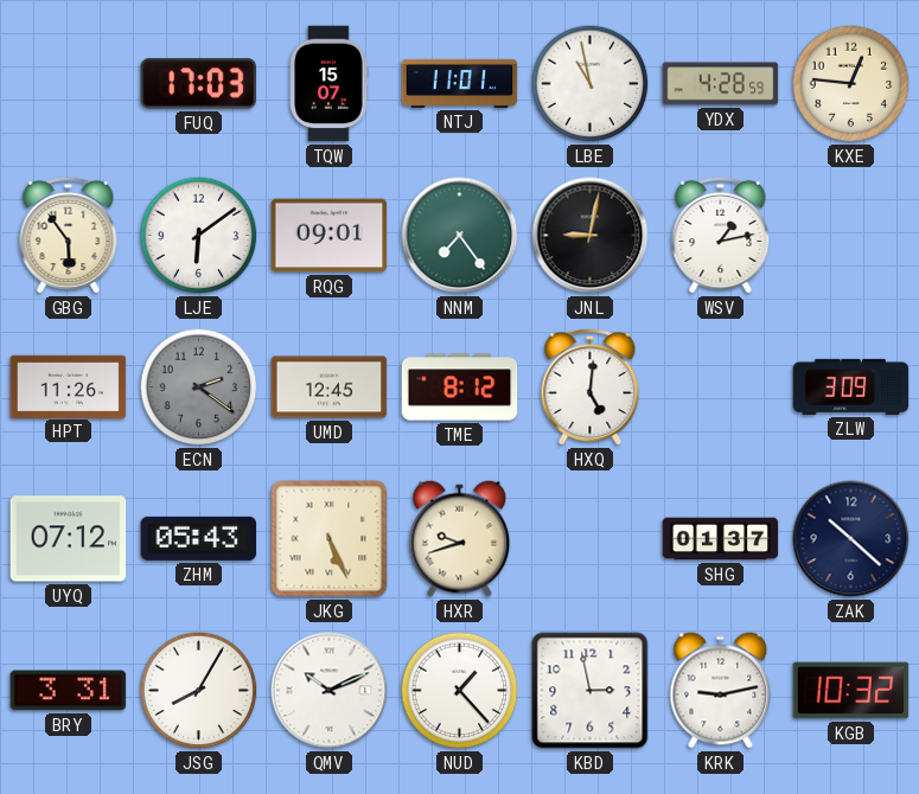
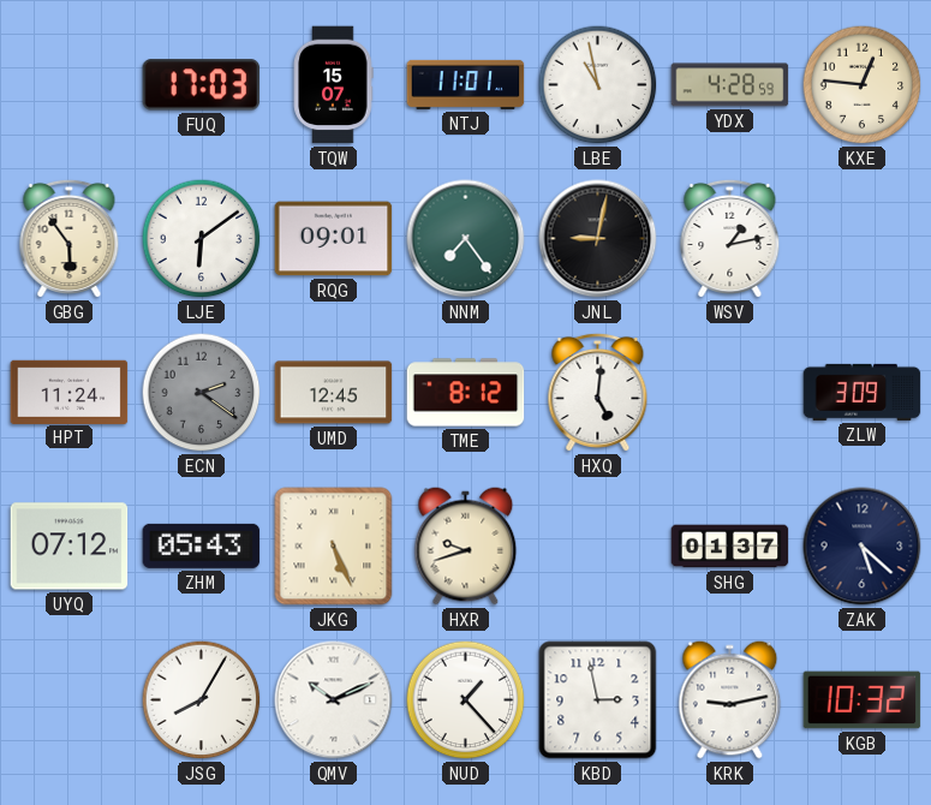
HPT: 11:26 -> 11:24 (70, 392)
ZAK: 10:22 -> 5:22 (863, 547)
BRY: 3:31 -> none (69, 691)
